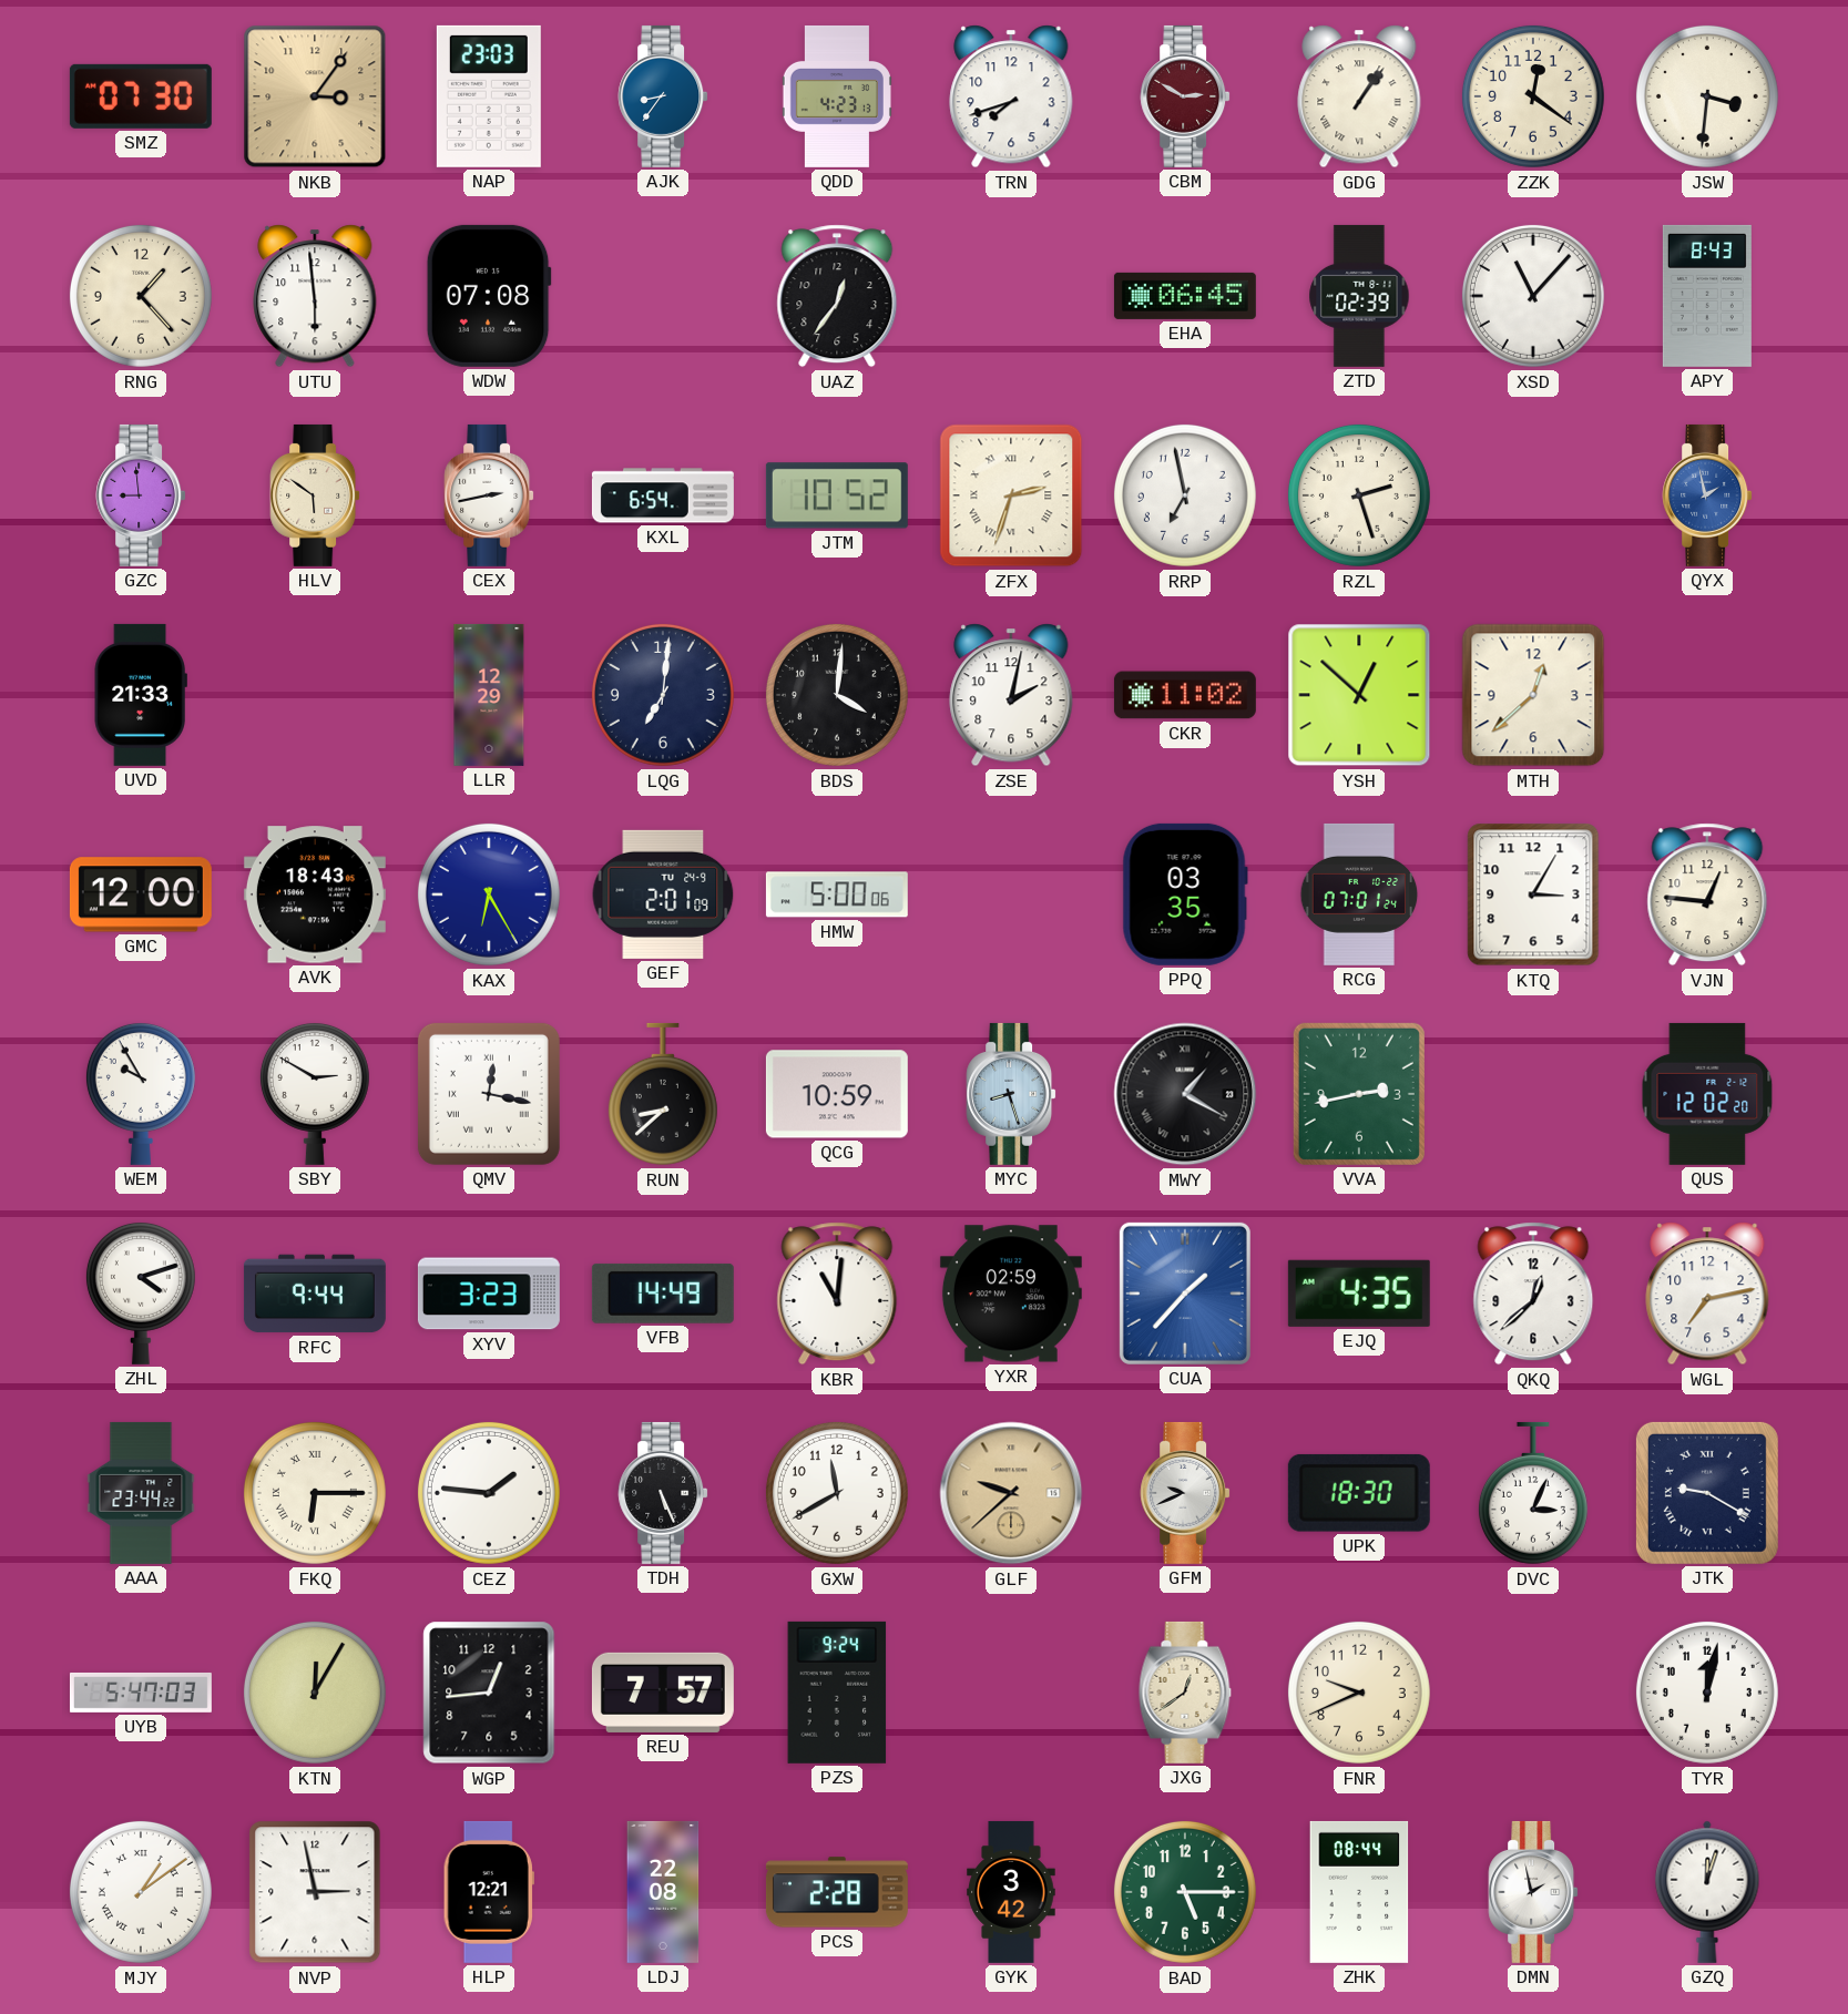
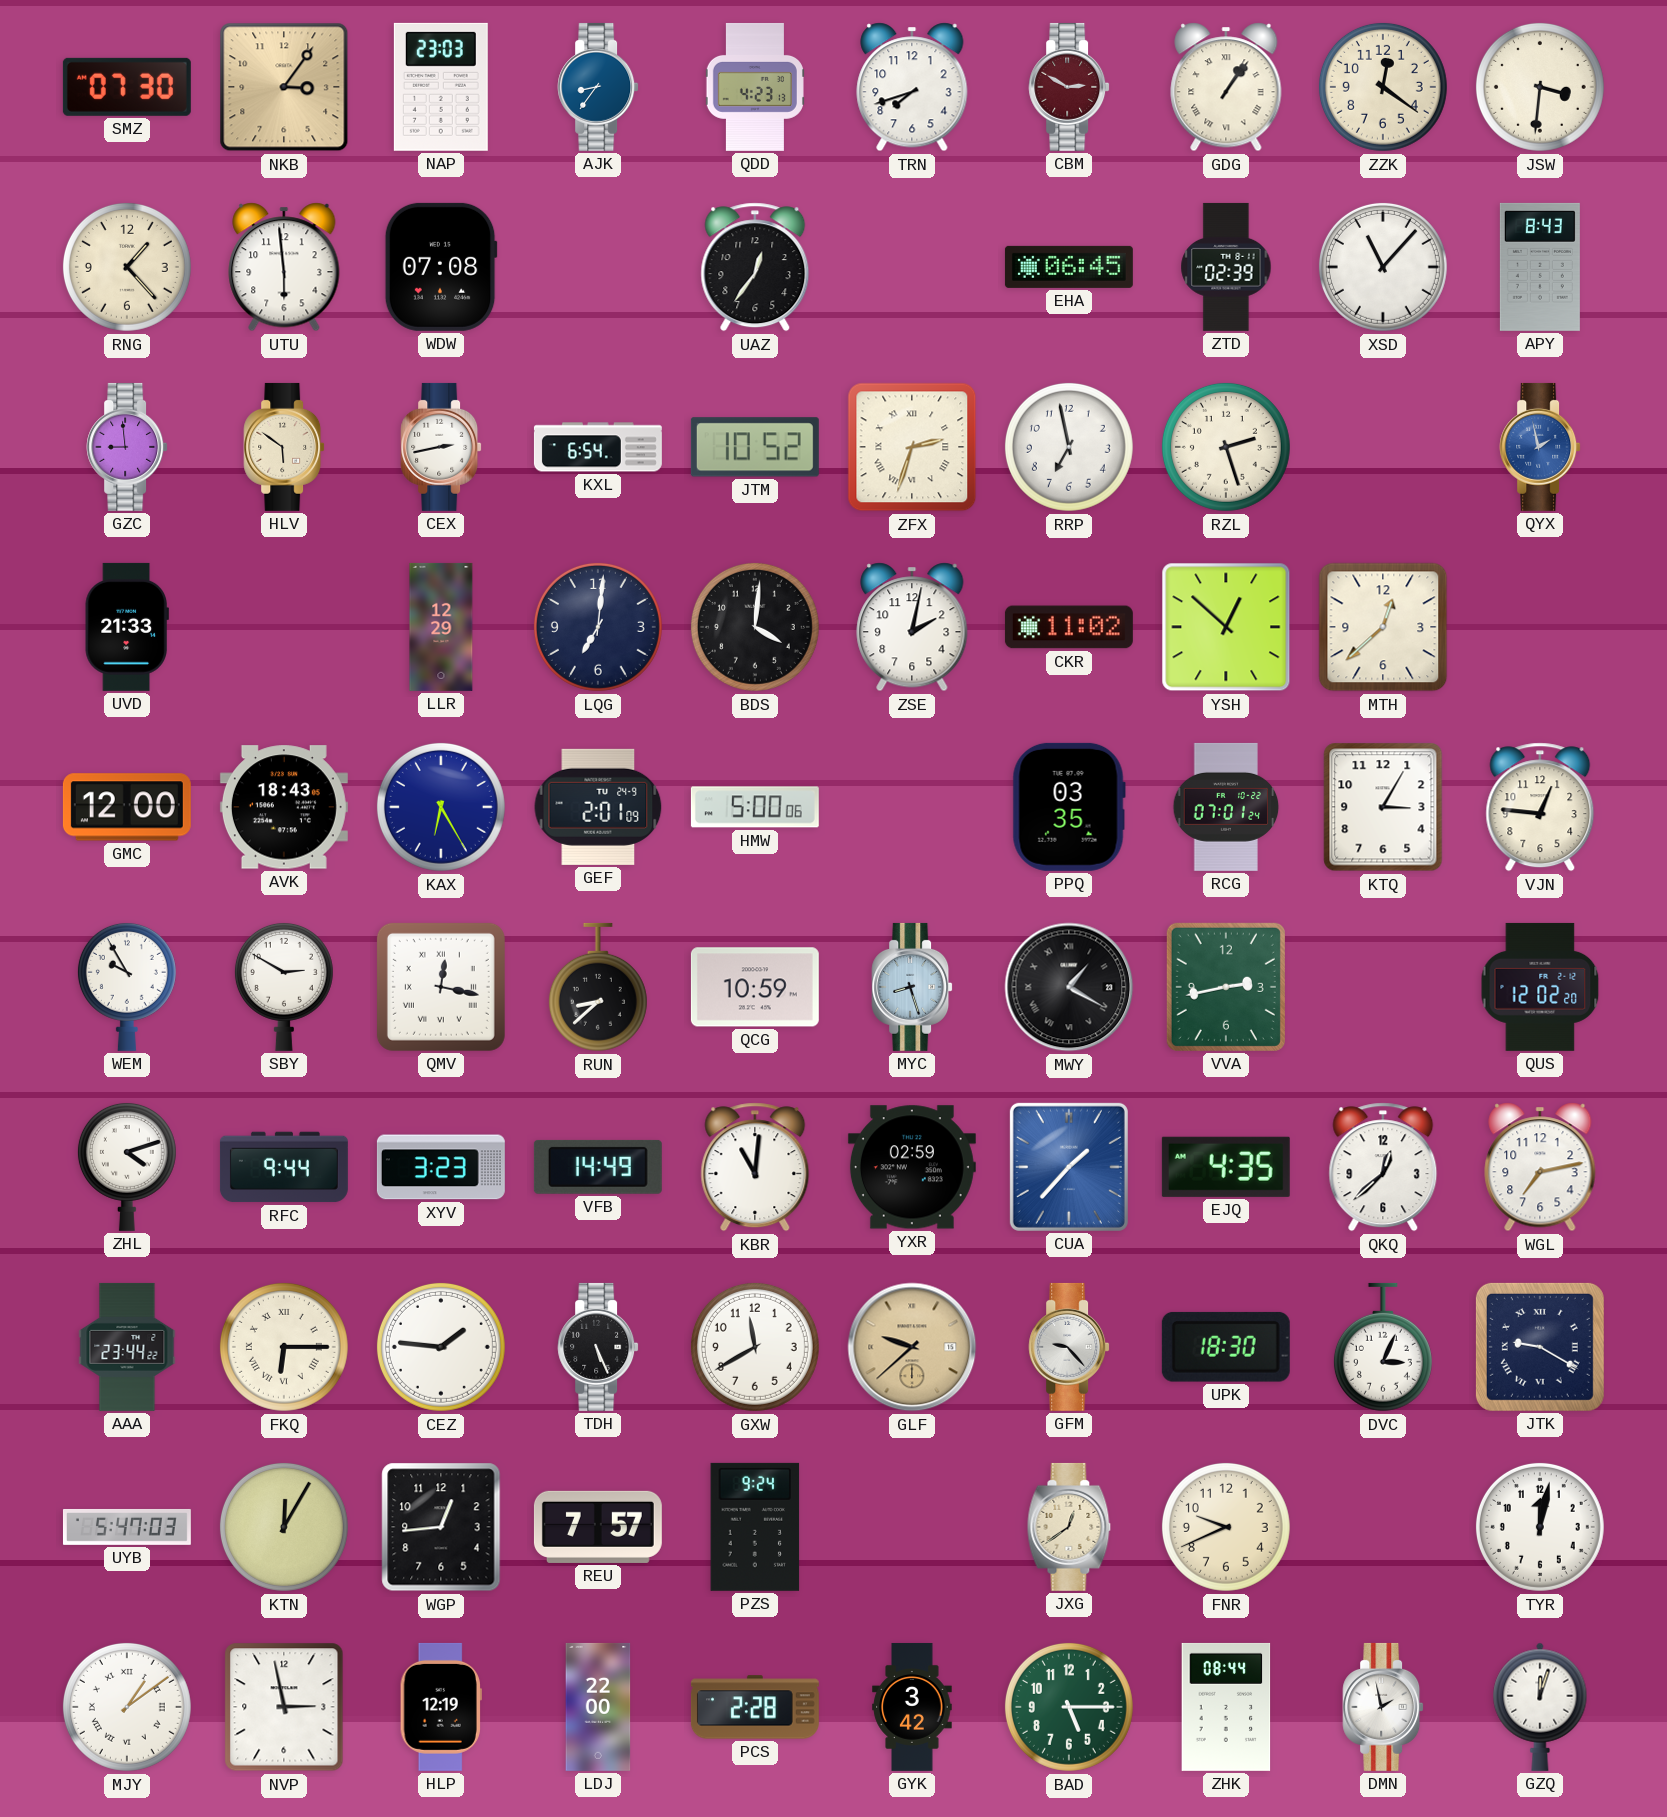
GFM: 9:41 -> 9:23 (1069, 1347)
HLP: 12:21 -> 12:19 (441, 1707)
LDJ: 22:08 -> 22:00 (598, 1707)
